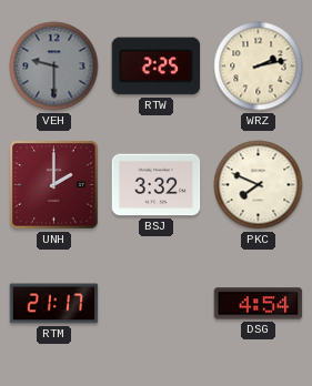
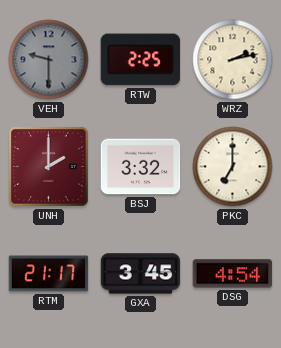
PKC: 7:49 -> 7:00 (233, 167)
GXA: none -> 3:45 (141, 274)
